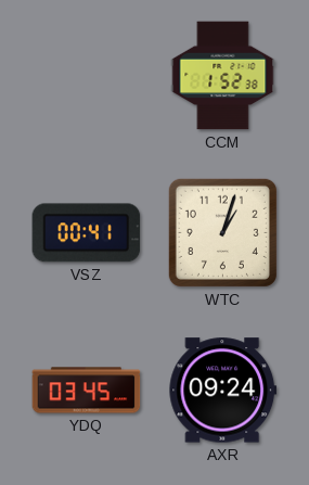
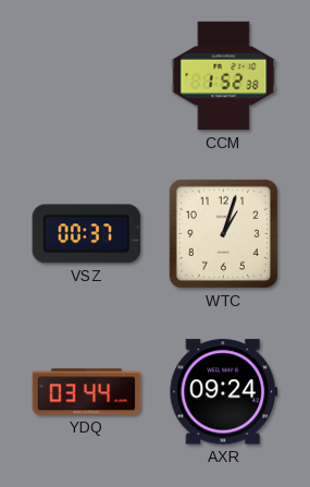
VSZ: 00:41 -> 00:37 (87, 234)
YDQ: 03:45 -> 03:44 (87, 392)
